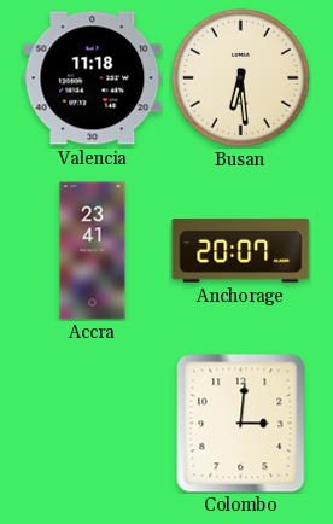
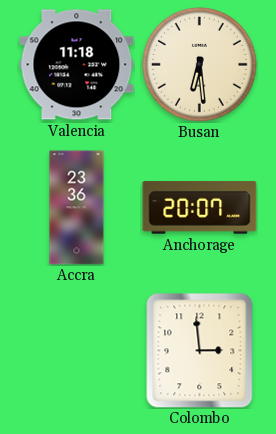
Accra: 23:41 -> 23:36 (77, 208)
Colombo: 3:01 -> 2:59 (200, 351)
